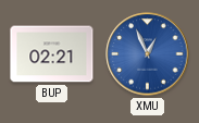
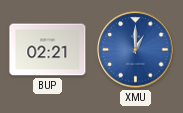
XMU: 12:56 -> 1:00 (136, 50)
